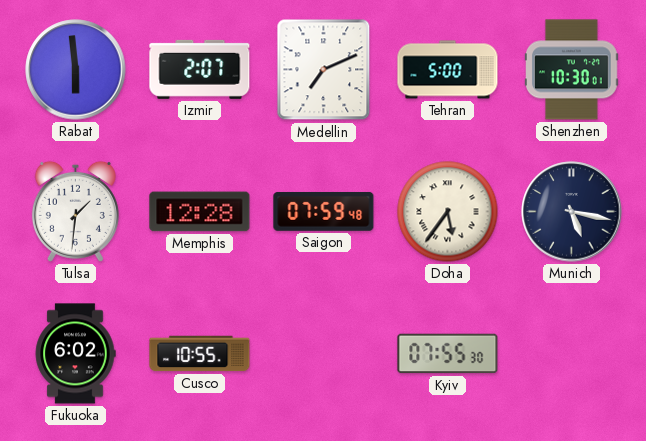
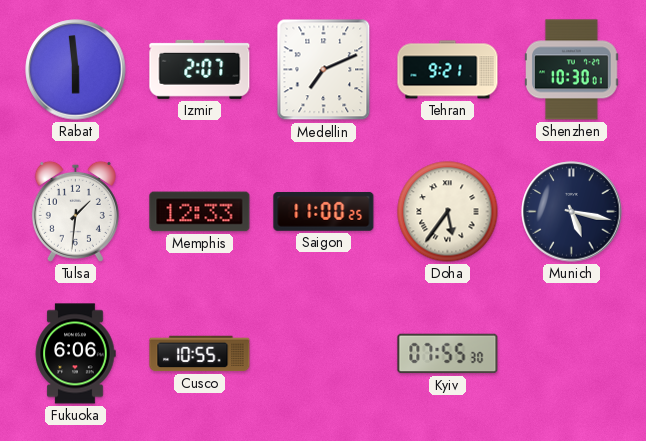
Tehran: 5:00 -> 9:21 (448, 70)
Memphis: 12:28 -> 12:33 (200, 212)
Saigon: 07:59 -> 11:00 (324, 211)
Fukuoka: 6:02 -> 6:06 (75, 354)
